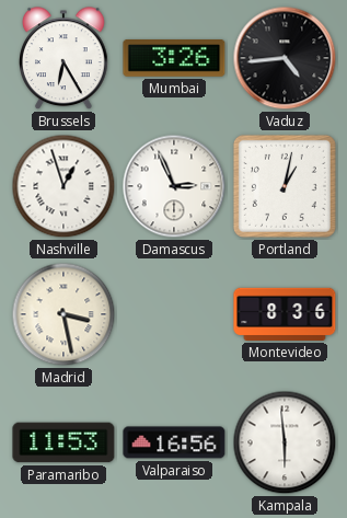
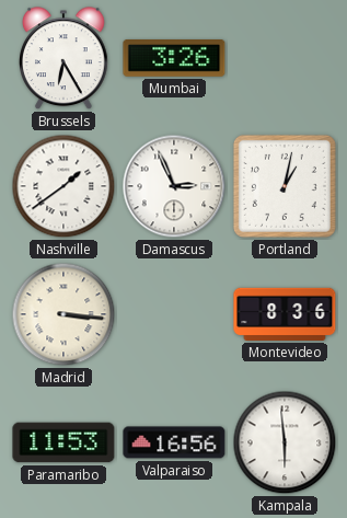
Vaduz: 4:44 -> none (285, 58)
Nashville: 12:57 -> 1:39 (63, 186)
Madrid: 3:28 -> 3:16 (63, 314)
